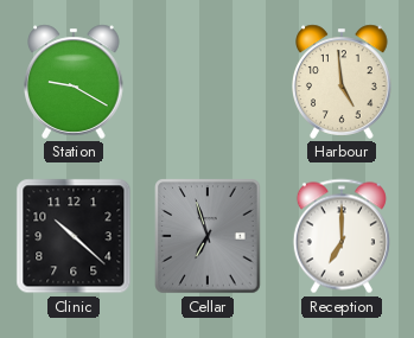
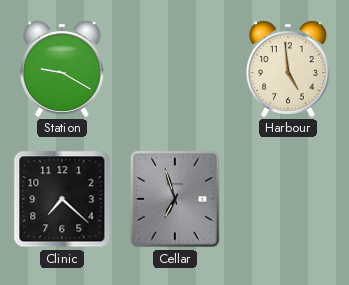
Clinic: 10:22 -> 7:22 (62, 199)
Reception: 7:00 -> none (342, 236)
